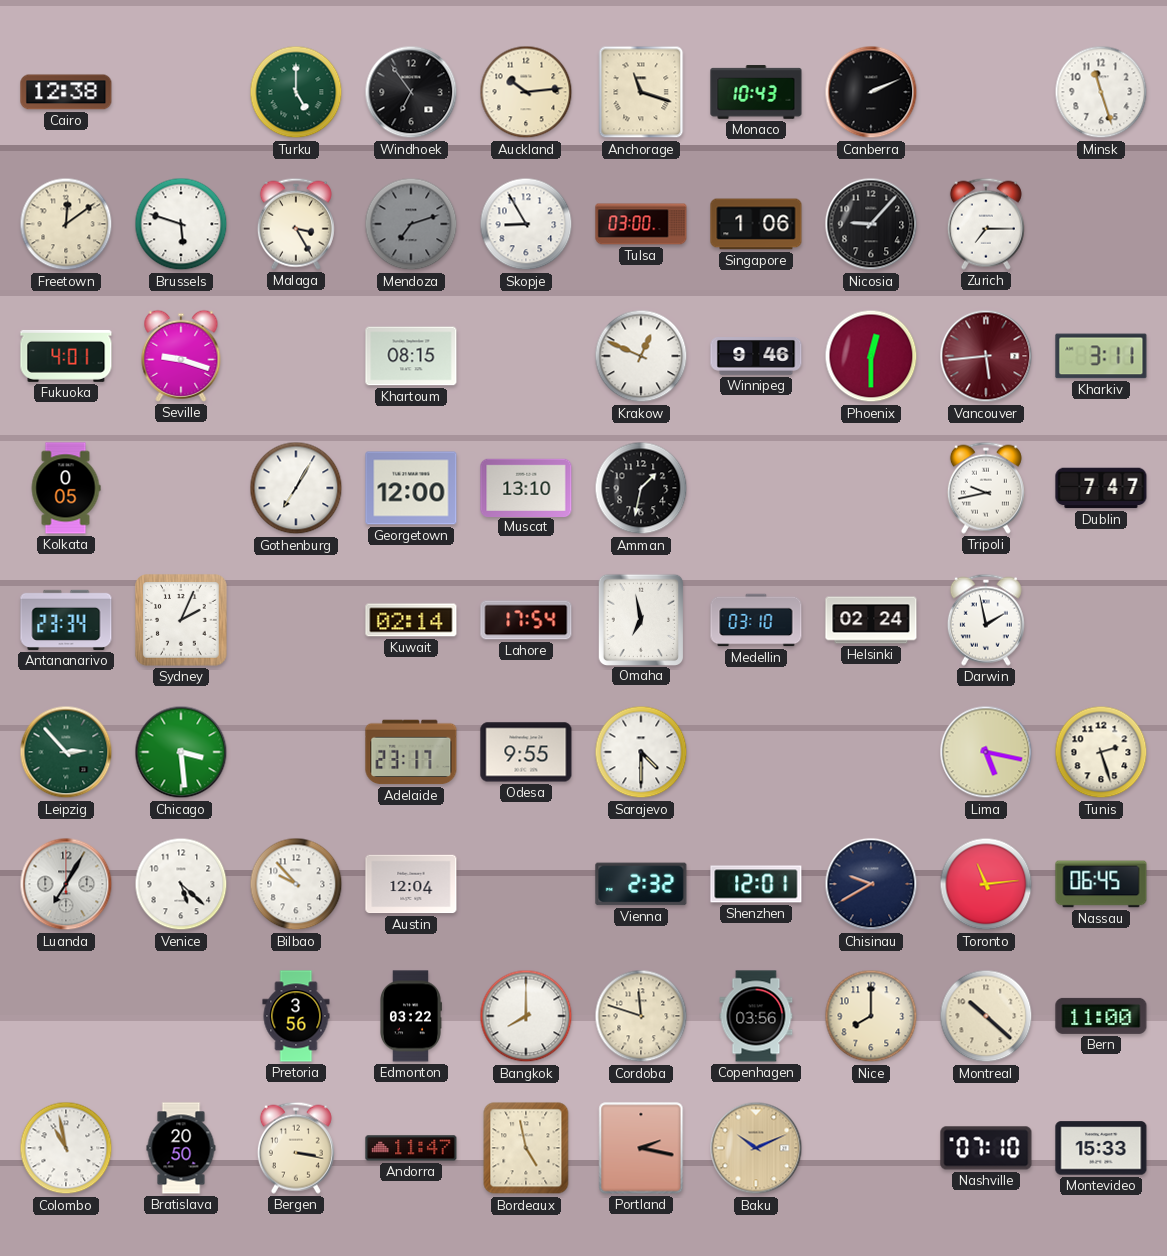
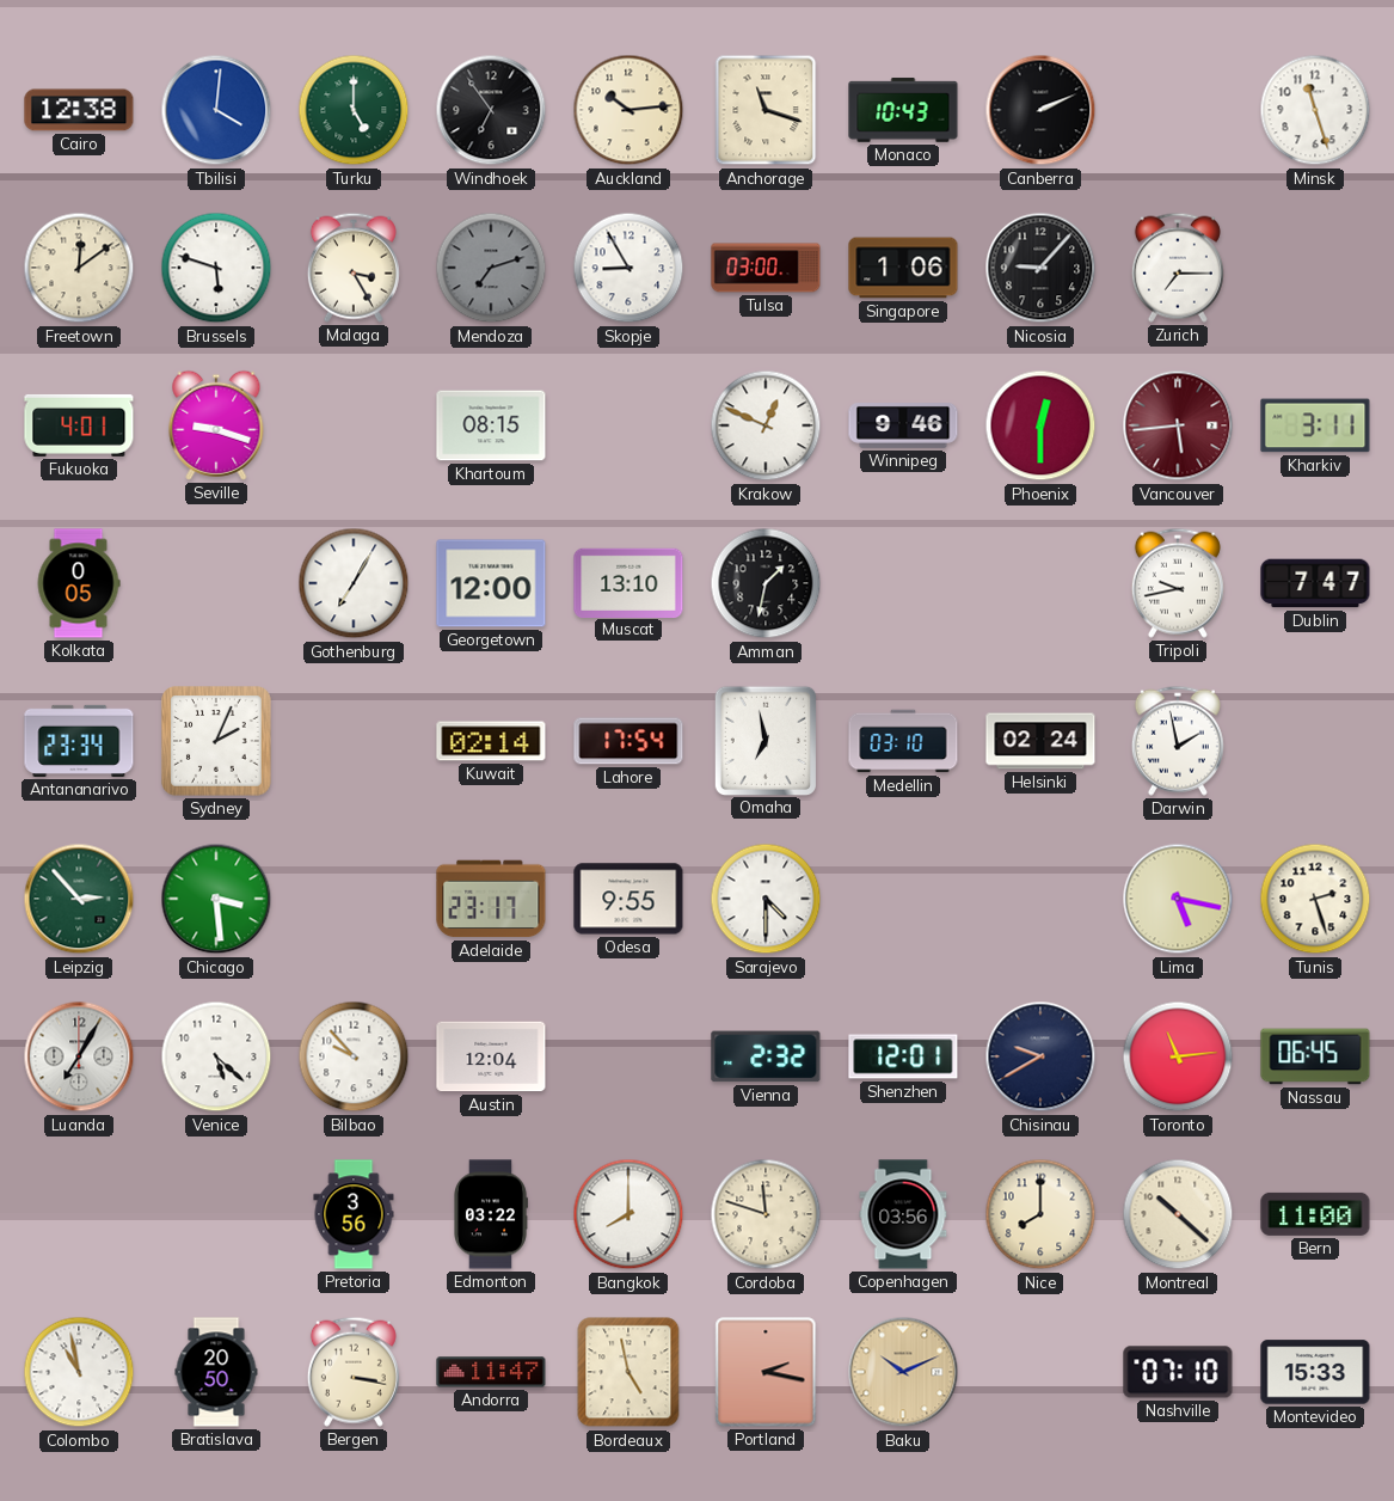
Tbilisi: none -> 4:01 (216, 110)
